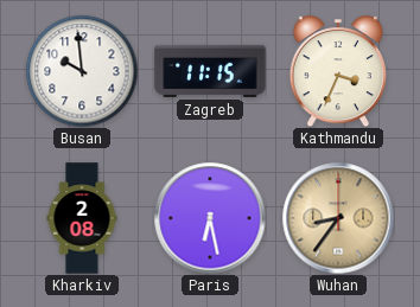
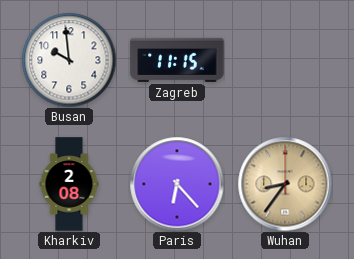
Kathmandu: 3:34 -> none (338, 71)
Paris: 6:28 -> 6:23 (177, 184)
